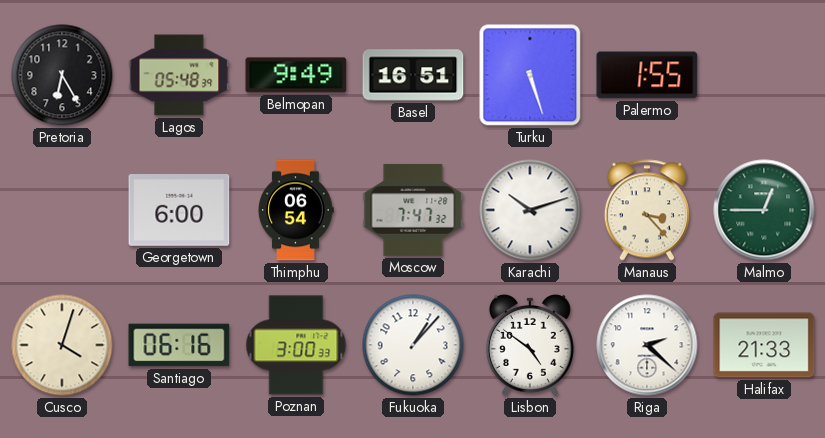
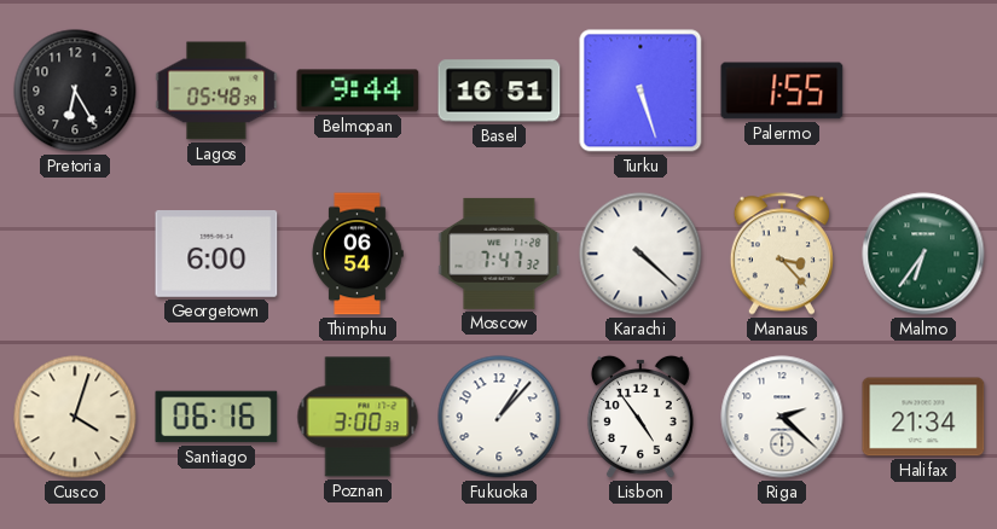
Belmopan: 9:49 -> 9:44 (358, 91)
Karachi: 10:12 -> 4:22 (640, 254)
Malmo: 12:45 -> 6:36 (923, 254)
Lisbon: 4:51 -> 4:54 (640, 417)
Halifax: 21:33 -> 21:34 (923, 417)
